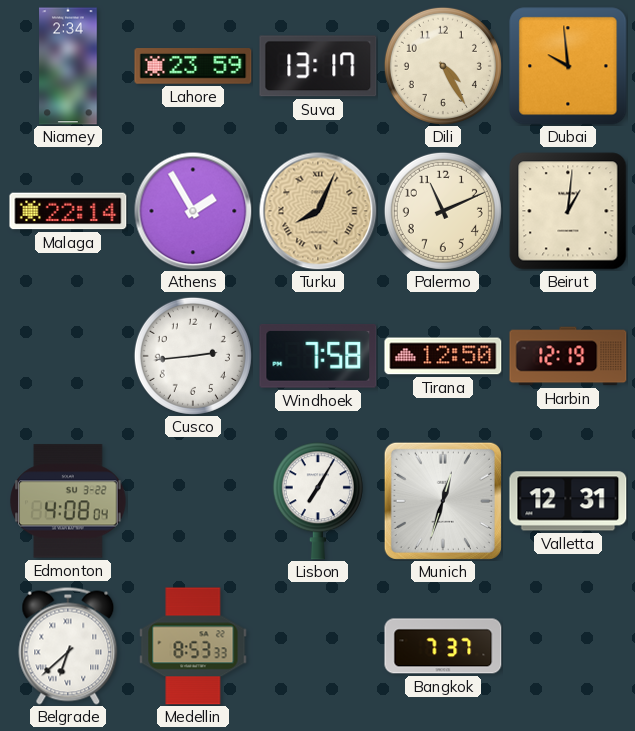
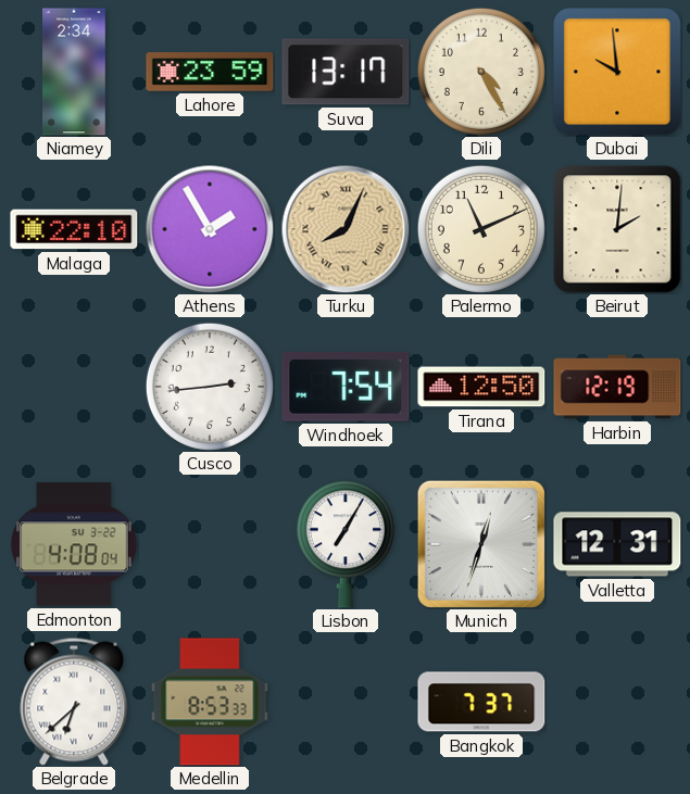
Malaga: 22:14 -> 22:10 (74, 229)
Beirut: 1:01 -> 2:01 (617, 229)
Windhoek: 7:58 -> 7:54 (346, 387)
